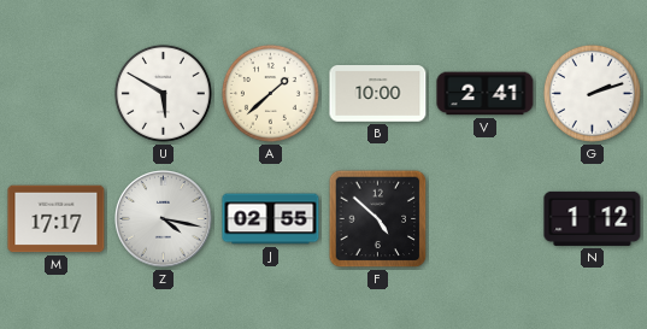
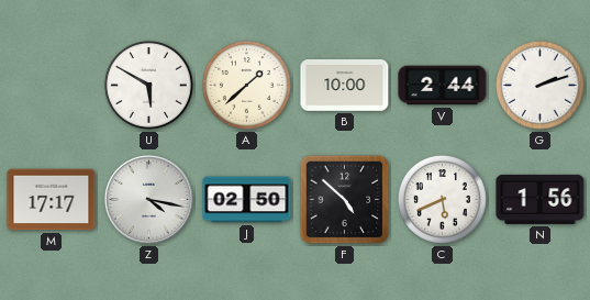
V: 2:41 -> 2:44 (443, 86)
J: 02:55 -> 02:50 (247, 200)
C: none -> 5:41 (442, 199)
N: 1:12 -> 1:56 (541, 199)
